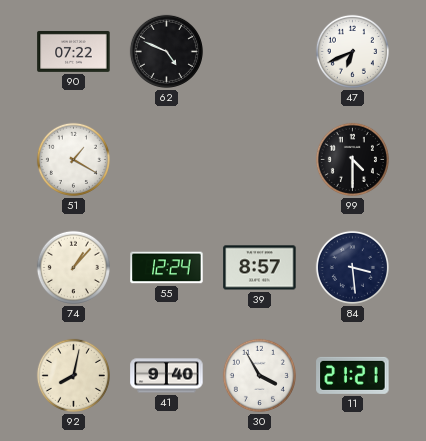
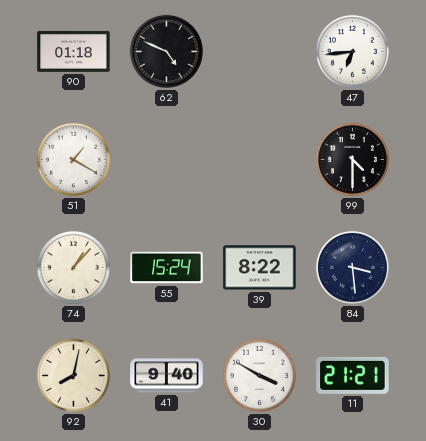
90: 07:22 -> 01:18 (74, 51)
47: 6:41 -> 6:44 (352, 51)
55: 12:24 -> 15:24 (167, 268)
39: 8:57 -> 8:22 (260, 268)
30: 3:55 -> 3:50 (259, 375)
